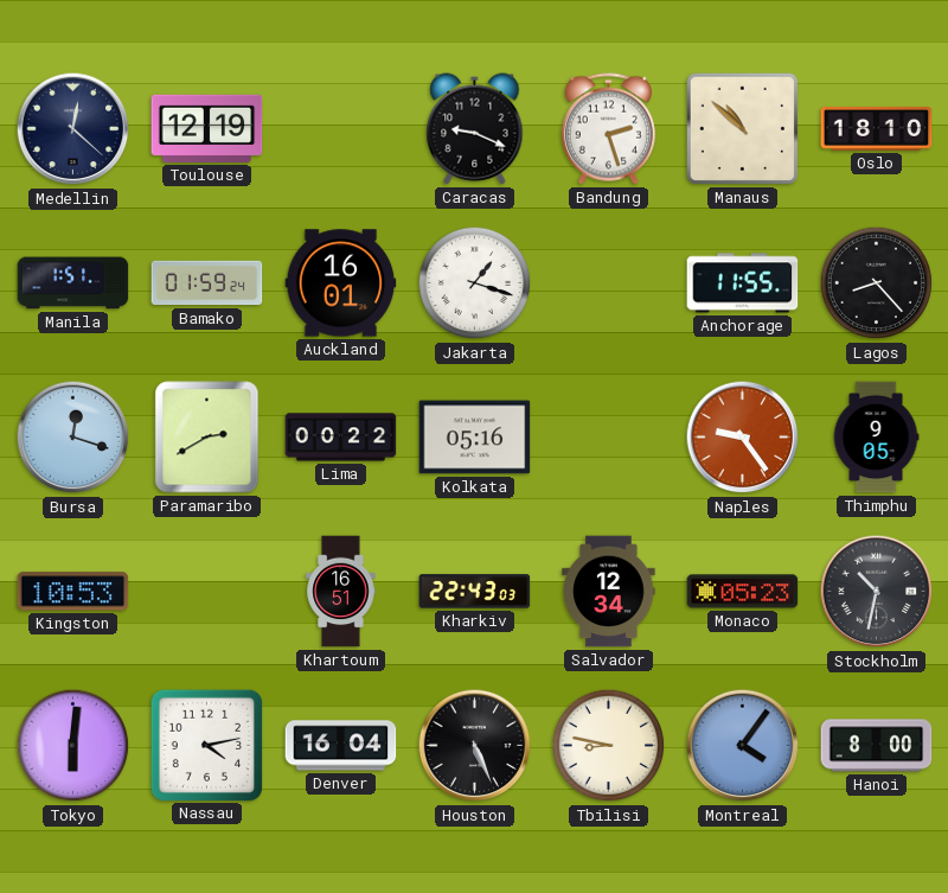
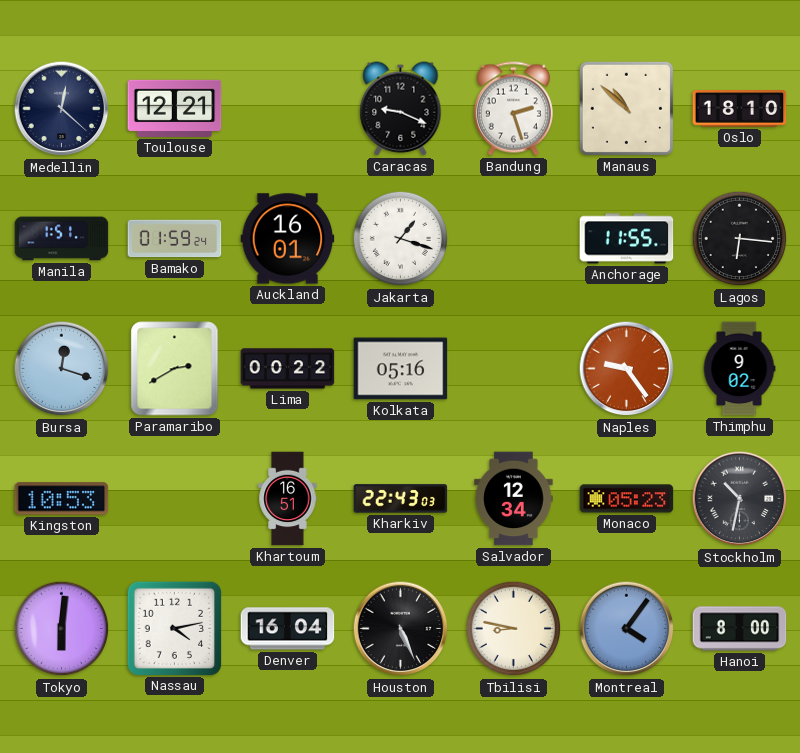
Toulouse: 12:19 -> 12:21 (175, 108)
Lagos: 8:23 -> 6:16 (740, 239)
Thimphu: 9:05 -> 9:02 (739, 369)
